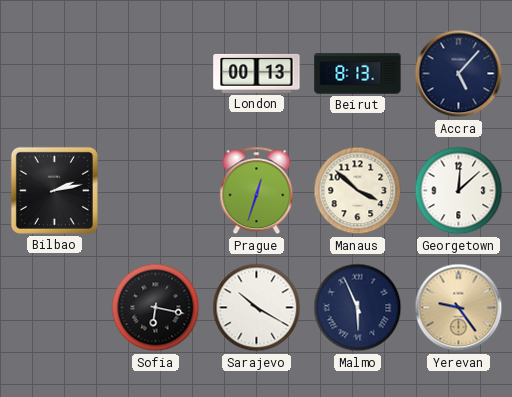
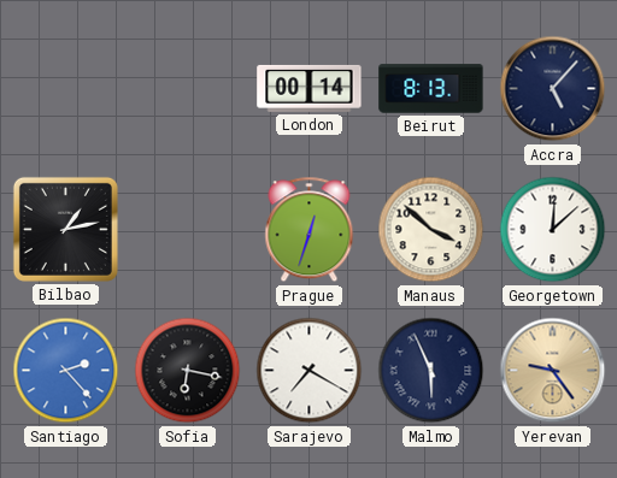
London: 00:13 -> 00:14 (310, 88)
Bilbao: 2:13 -> 1:13 (65, 229)
Santiago: none -> 2:23 (66, 371)
Sarajevo: 10:20 -> 7:20 (310, 371)
